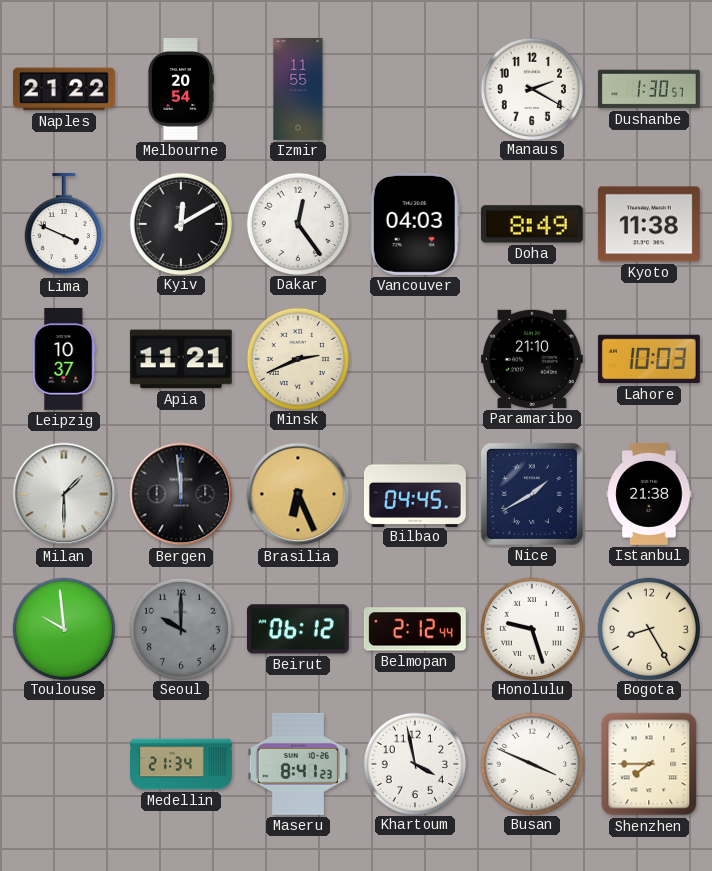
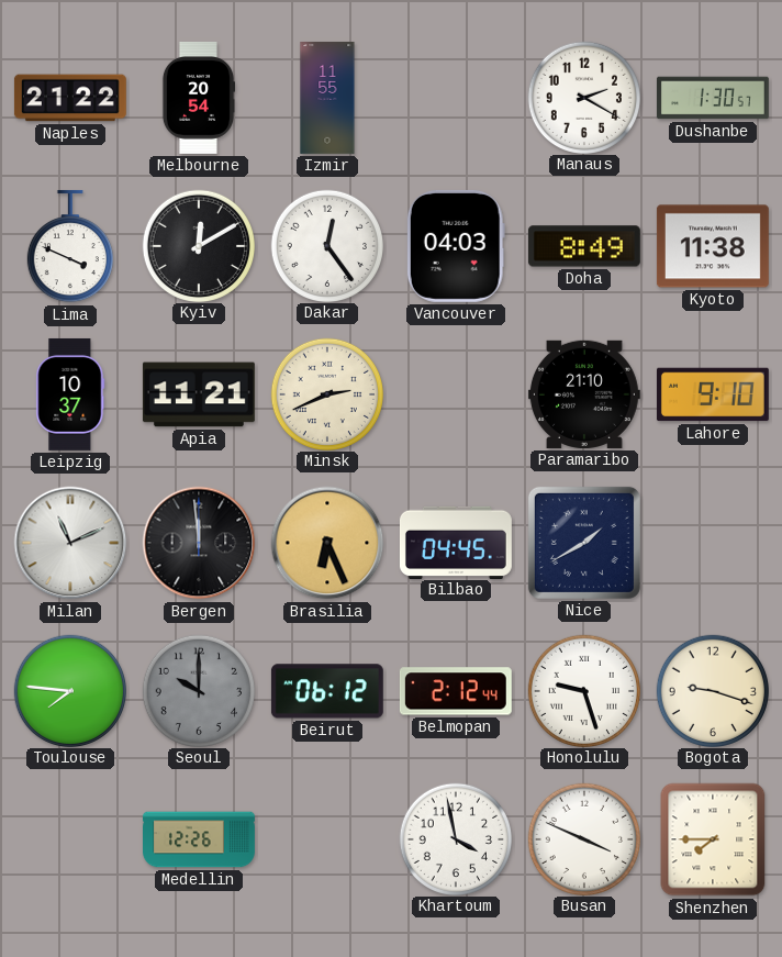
Lahore: 10:03 -> 9:10 (713, 394)
Milan: 1:30 -> 11:11 (70, 543)
Istanbul: 21:38 -> none (649, 494)
Toulouse: 9:59 -> 7:46 (69, 690)
Bogota: 8:25 -> 9:18 (712, 690)
Medellin: 21:34 -> 12:26 (200, 839)
Maseru: 8:41 -> none (298, 764)
